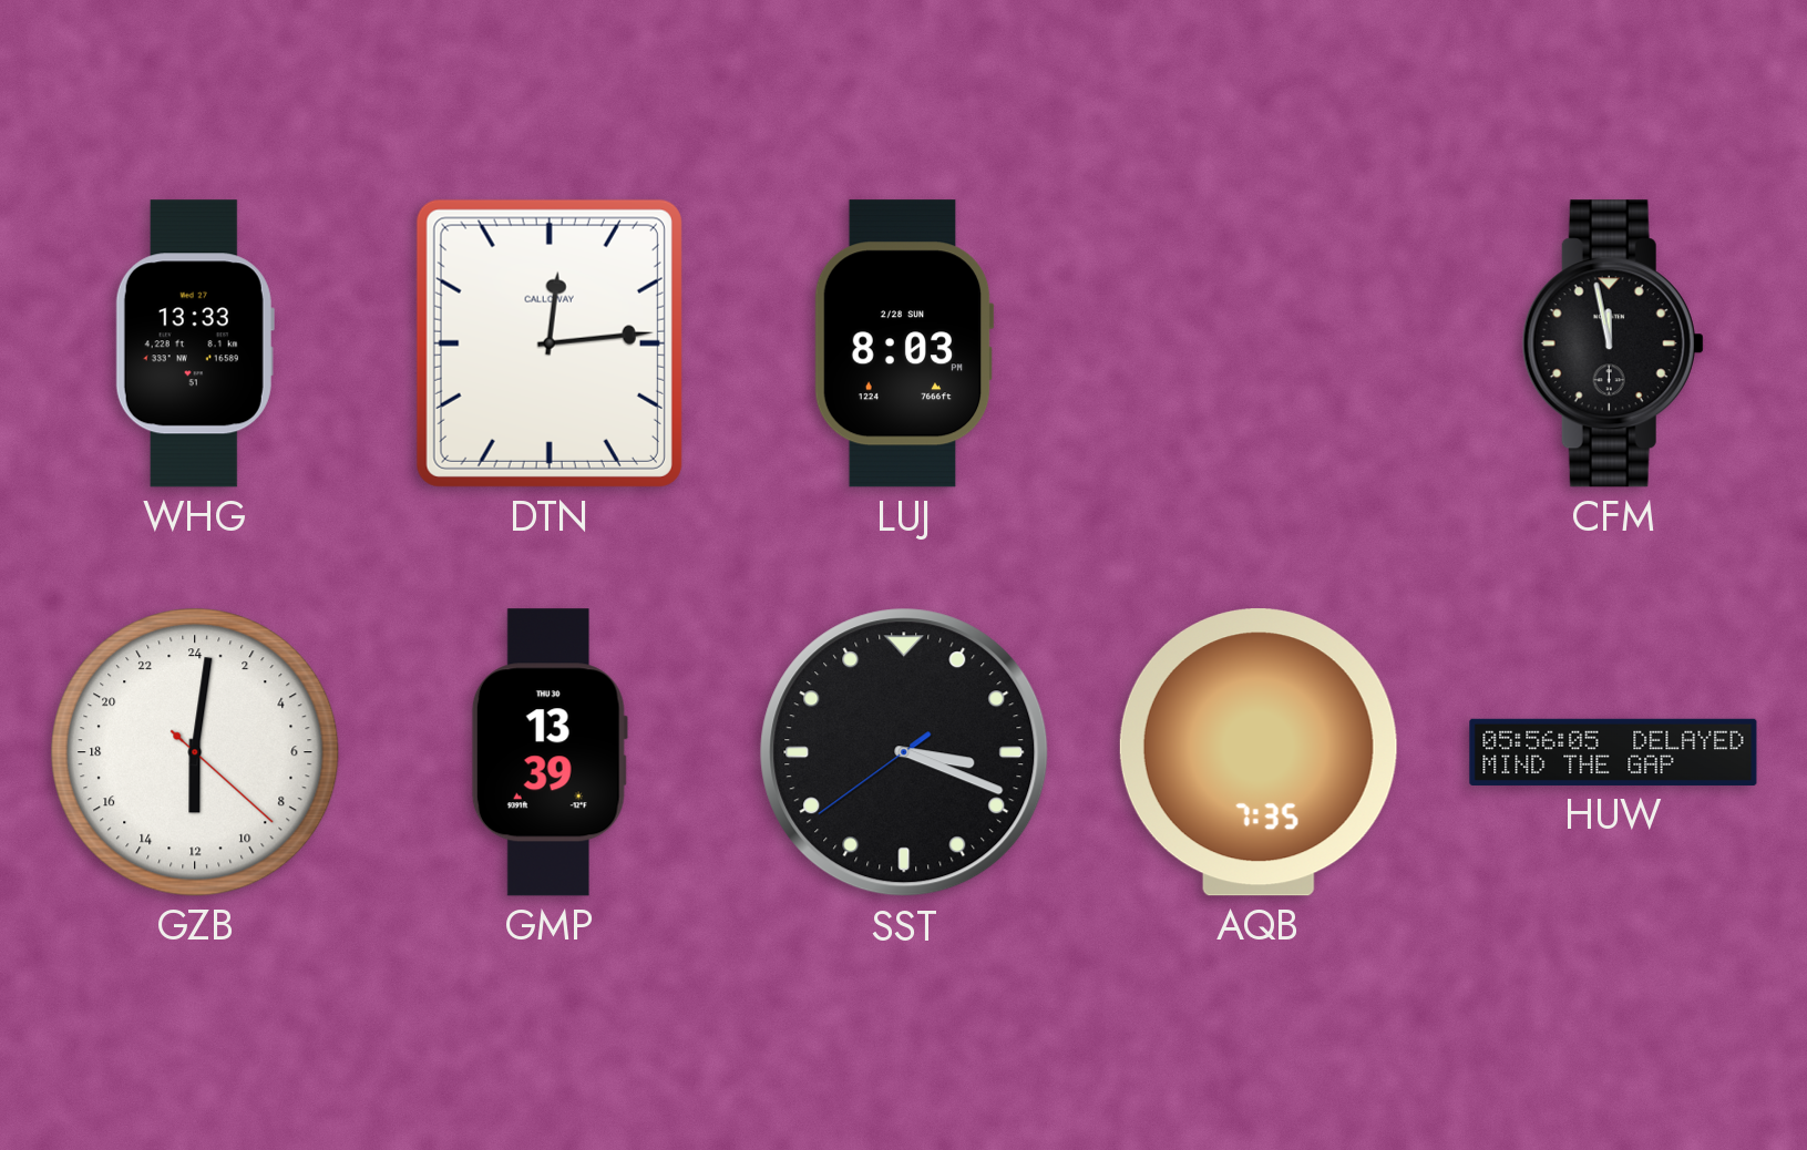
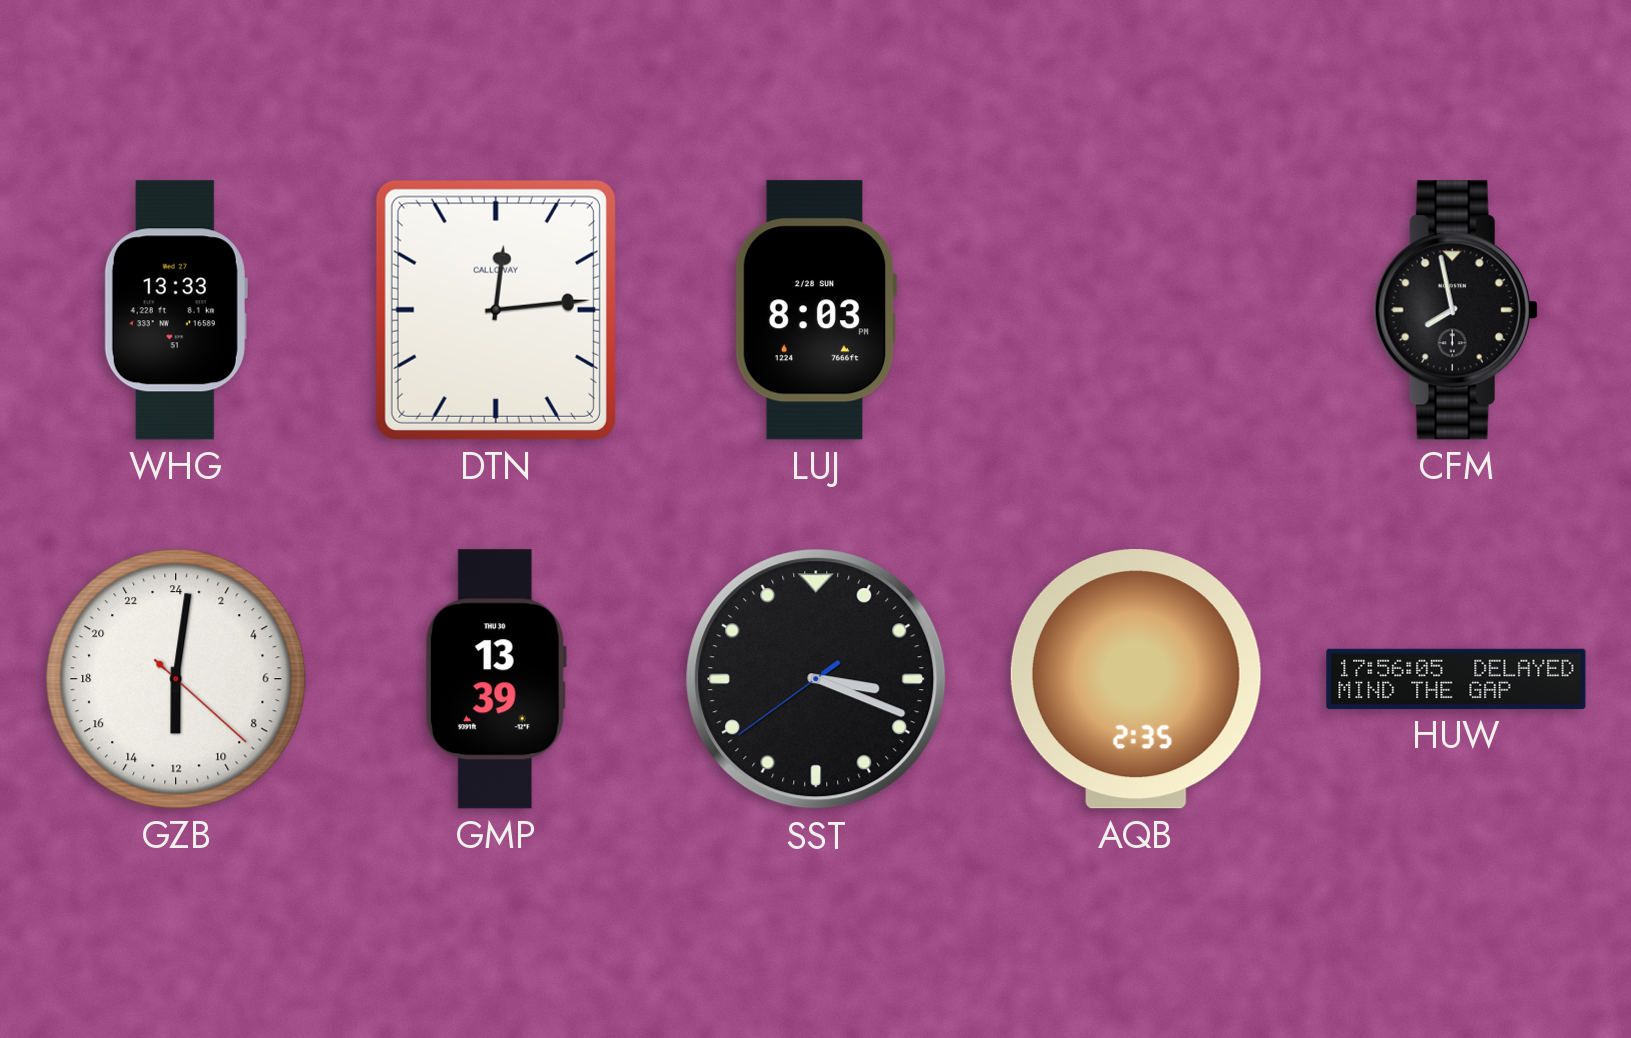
CFM: 11:58 -> 7:58 (1456, 310)
AQB: 7:35 -> 2:35 (1136, 679)
HUW: 05:56 -> 17:56 (1456, 679)
